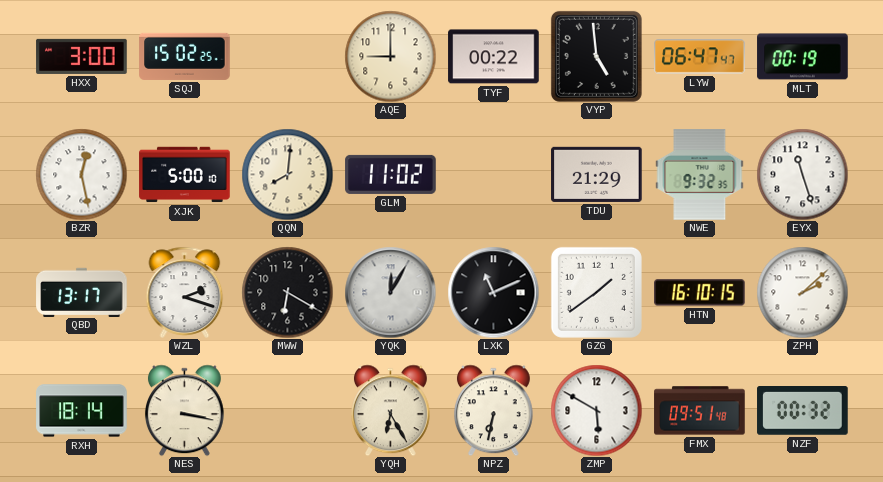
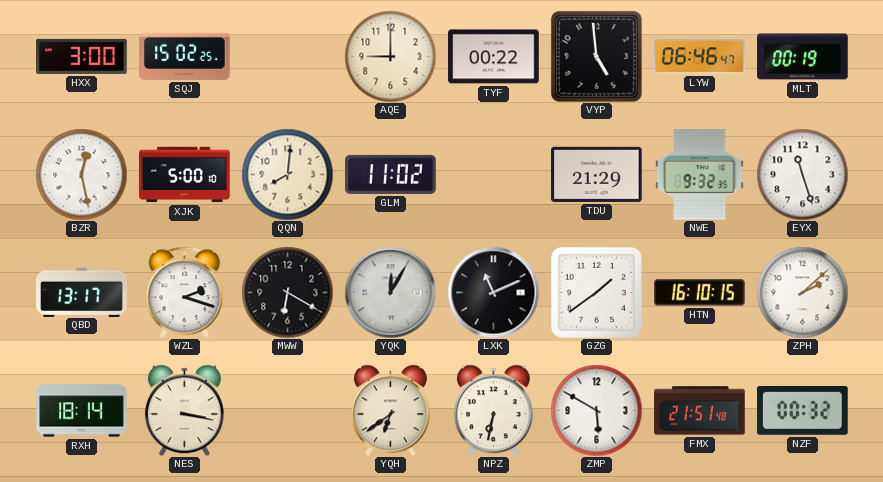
LYW: 06:47 -> 06:46 (700, 57)
YQH: 6:25 -> 6:39 (390, 410)
FMX: 09:51 -> 21:51 (700, 411)
